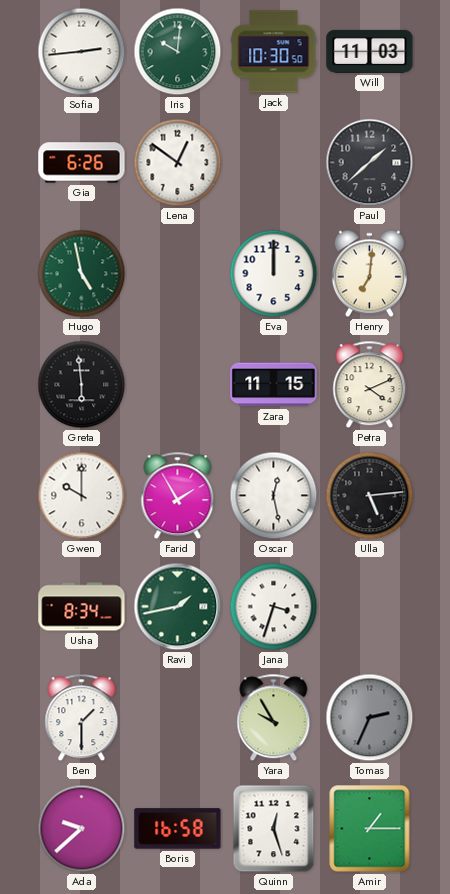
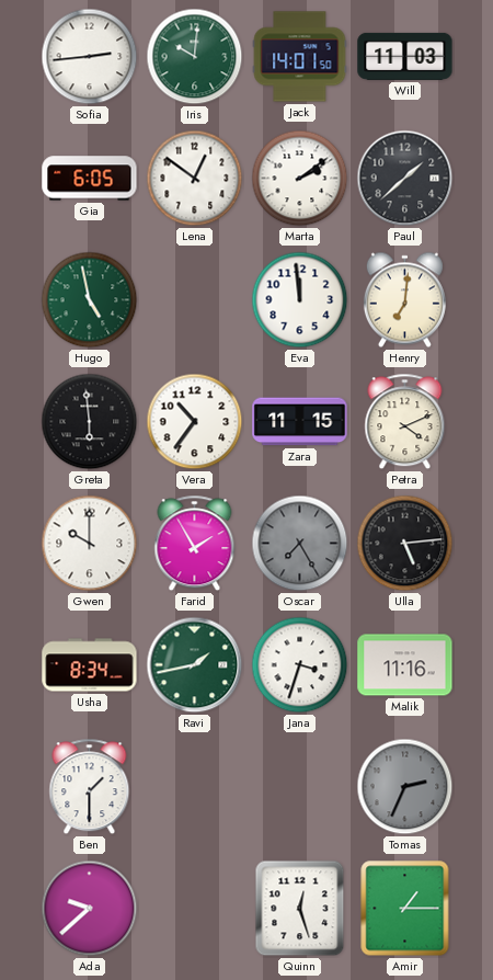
Jack: 10:30 -> 14:01 (300, 57)
Gia: 6:26 -> 6:05 (90, 179)
Marta: none -> 2:09 (300, 179)
Eva: 12:00 -> 11:59 (300, 300)
Vera: none -> 10:36 (195, 422)
Oscar: 12:28 -> 7:25 (300, 544)
Oscar dial: white -> grey (300, 544)
Malik: none -> 11:16 (405, 665)
Yara: 9:55 -> none (274, 718)
Boris: 16:58 -> none (178, 829)
